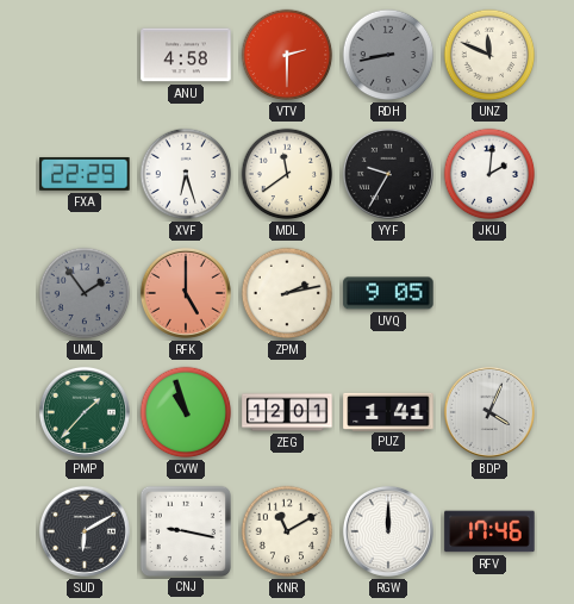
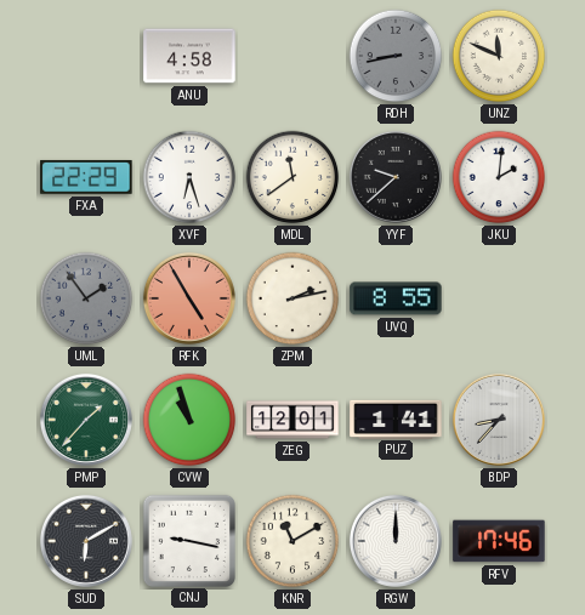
VTV: 2:30 -> none (287, 55)
YYF: 9:35 -> 9:38 (396, 177)
RFK: 5:00 -> 4:55 (189, 298)
UVQ: 9:05 -> 8:55 (396, 298)
BDP: 4:04 -> 8:37 (499, 420)
